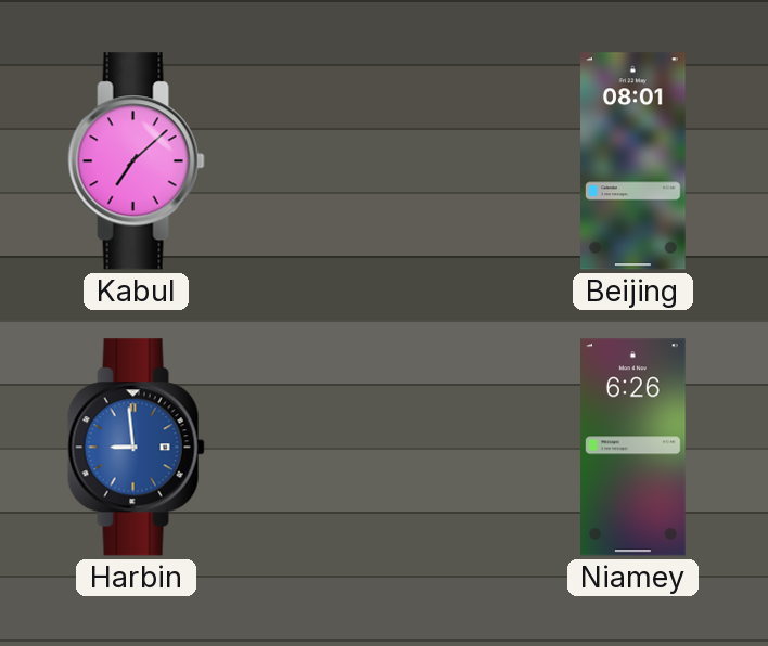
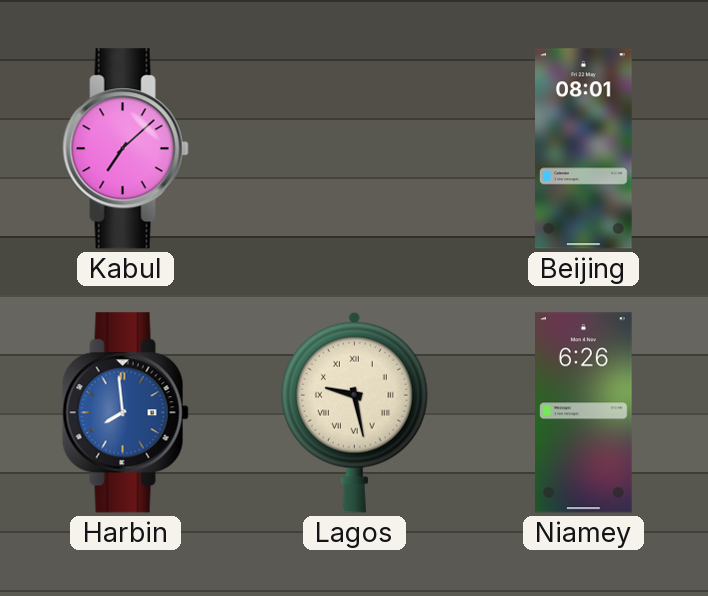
Harbin: 8:59 -> 7:59 (125, 413)
Lagos: none -> 9:28 (354, 412)
